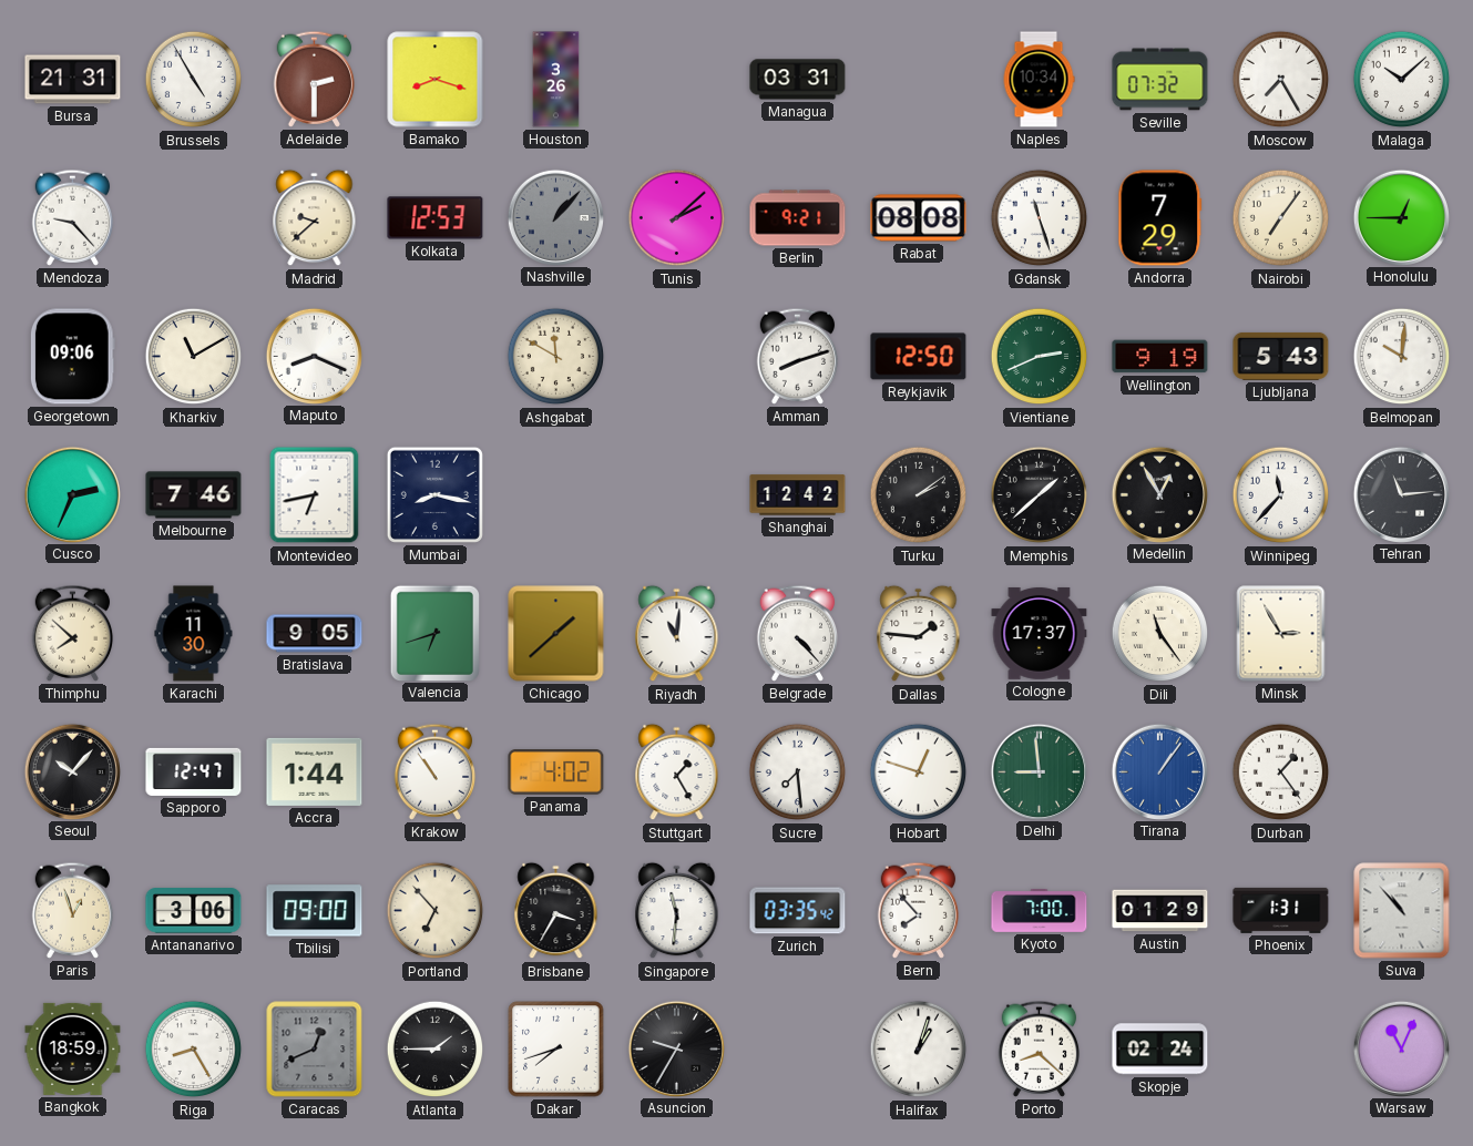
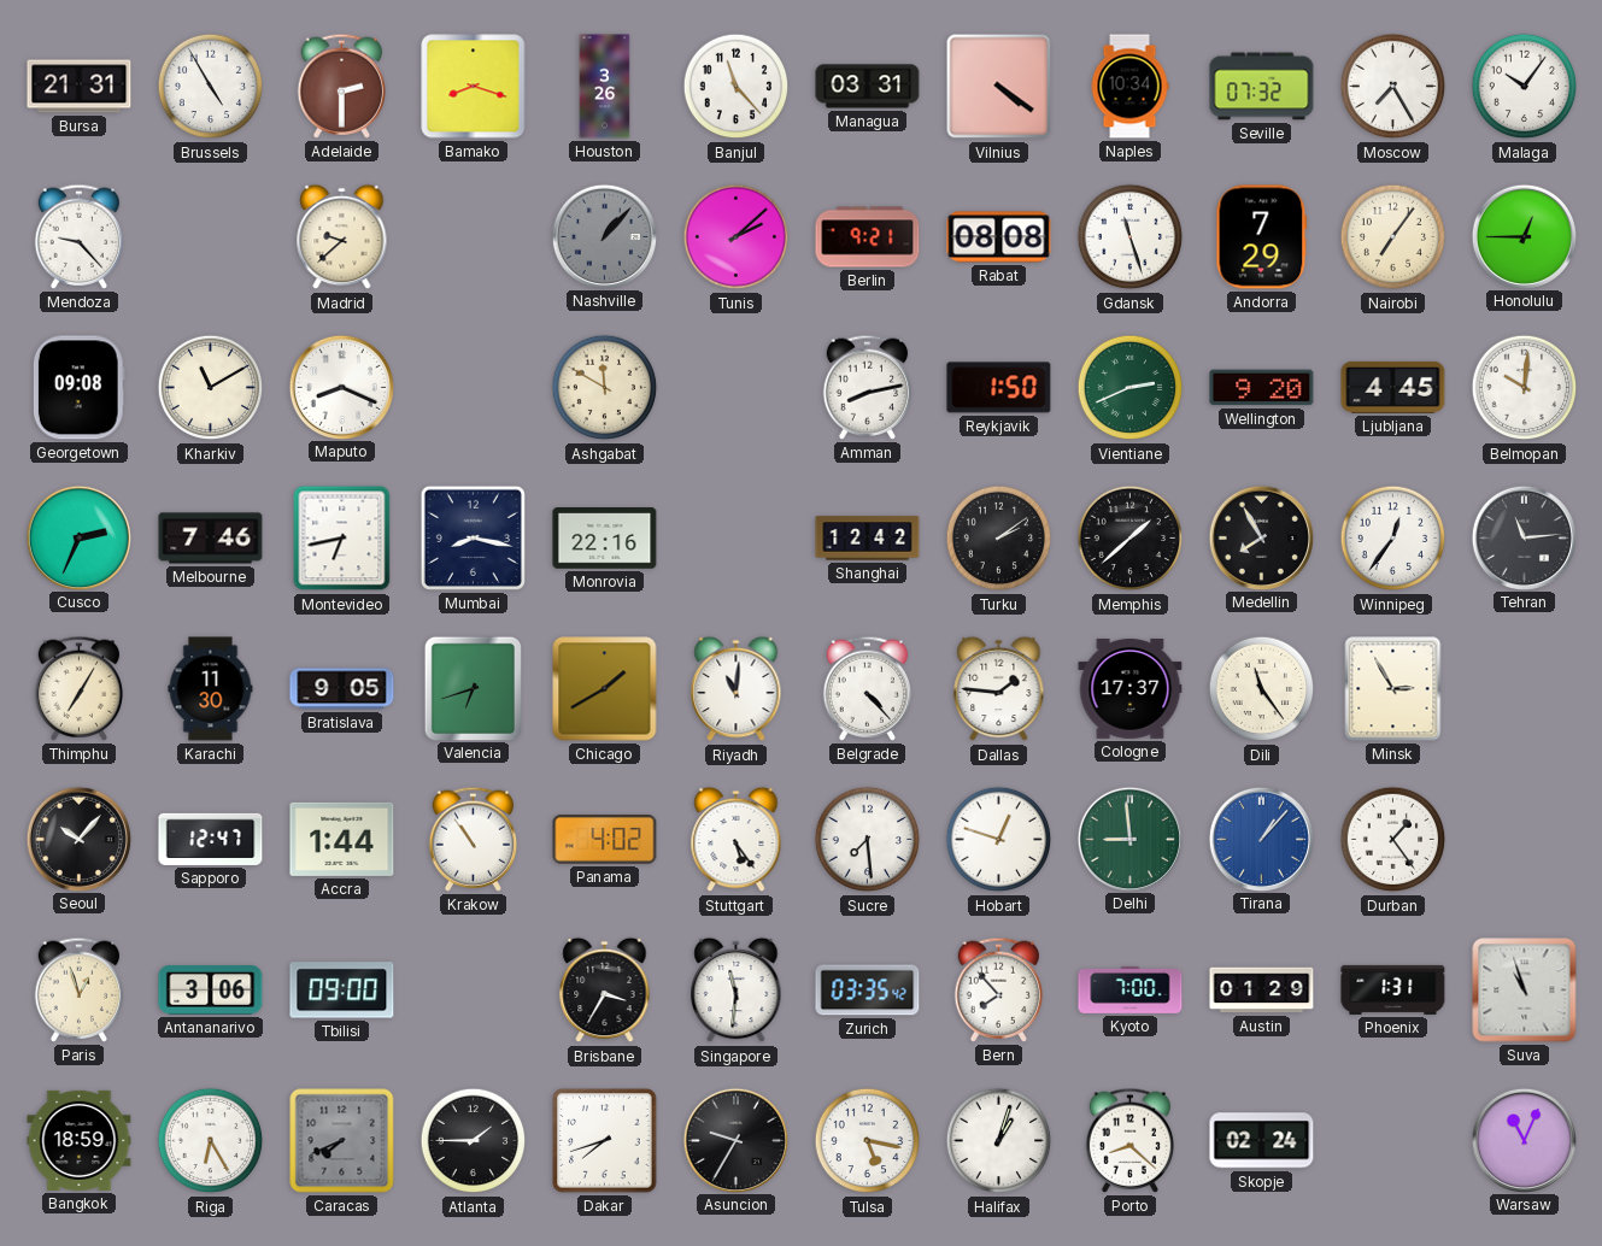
Banjul: none -> 11:23 (737, 87)
Vilnius: none -> 4:21 (999, 87)
Malaga: 10:08 -> 10:06 (1525, 87)
Kolkata: 12:53 -> none (436, 218)
Georgetown: 09:06 -> 09:08 (78, 388)
Amman: 8:12 -> 8:13 (868, 387)
Reykjavik: 12:50 -> 1:50 (999, 388)
Wellington: 9:19 -> 9:20 (1262, 388)
Ljubljana: 5:43 -> 4:45 (1393, 387)
Monrovia: none -> 22:16 (605, 539)
Medellin: 12:55 -> 7:55 (1261, 537)
Winnipeg: 11:37 -> 12:36 (1393, 539)
Thimphu: 7:52 -> 7:05 (80, 688)
Chicago: 1:38 -> 1:40 (605, 689)
Stuttgart: 1:25 -> 5:24 (737, 840)
Tirana: 1:06 -> 1:07 (1261, 839)
Portland: 6:53 -> none (436, 911)
Suva: 10:53 -> 10:57 (1525, 991)
Riga: 8:25 -> 6:25 (211, 1141)
Caracas: 12:41 -> 7:41 (342, 1141)
Tulsa: none -> 5:17 (868, 1141)
